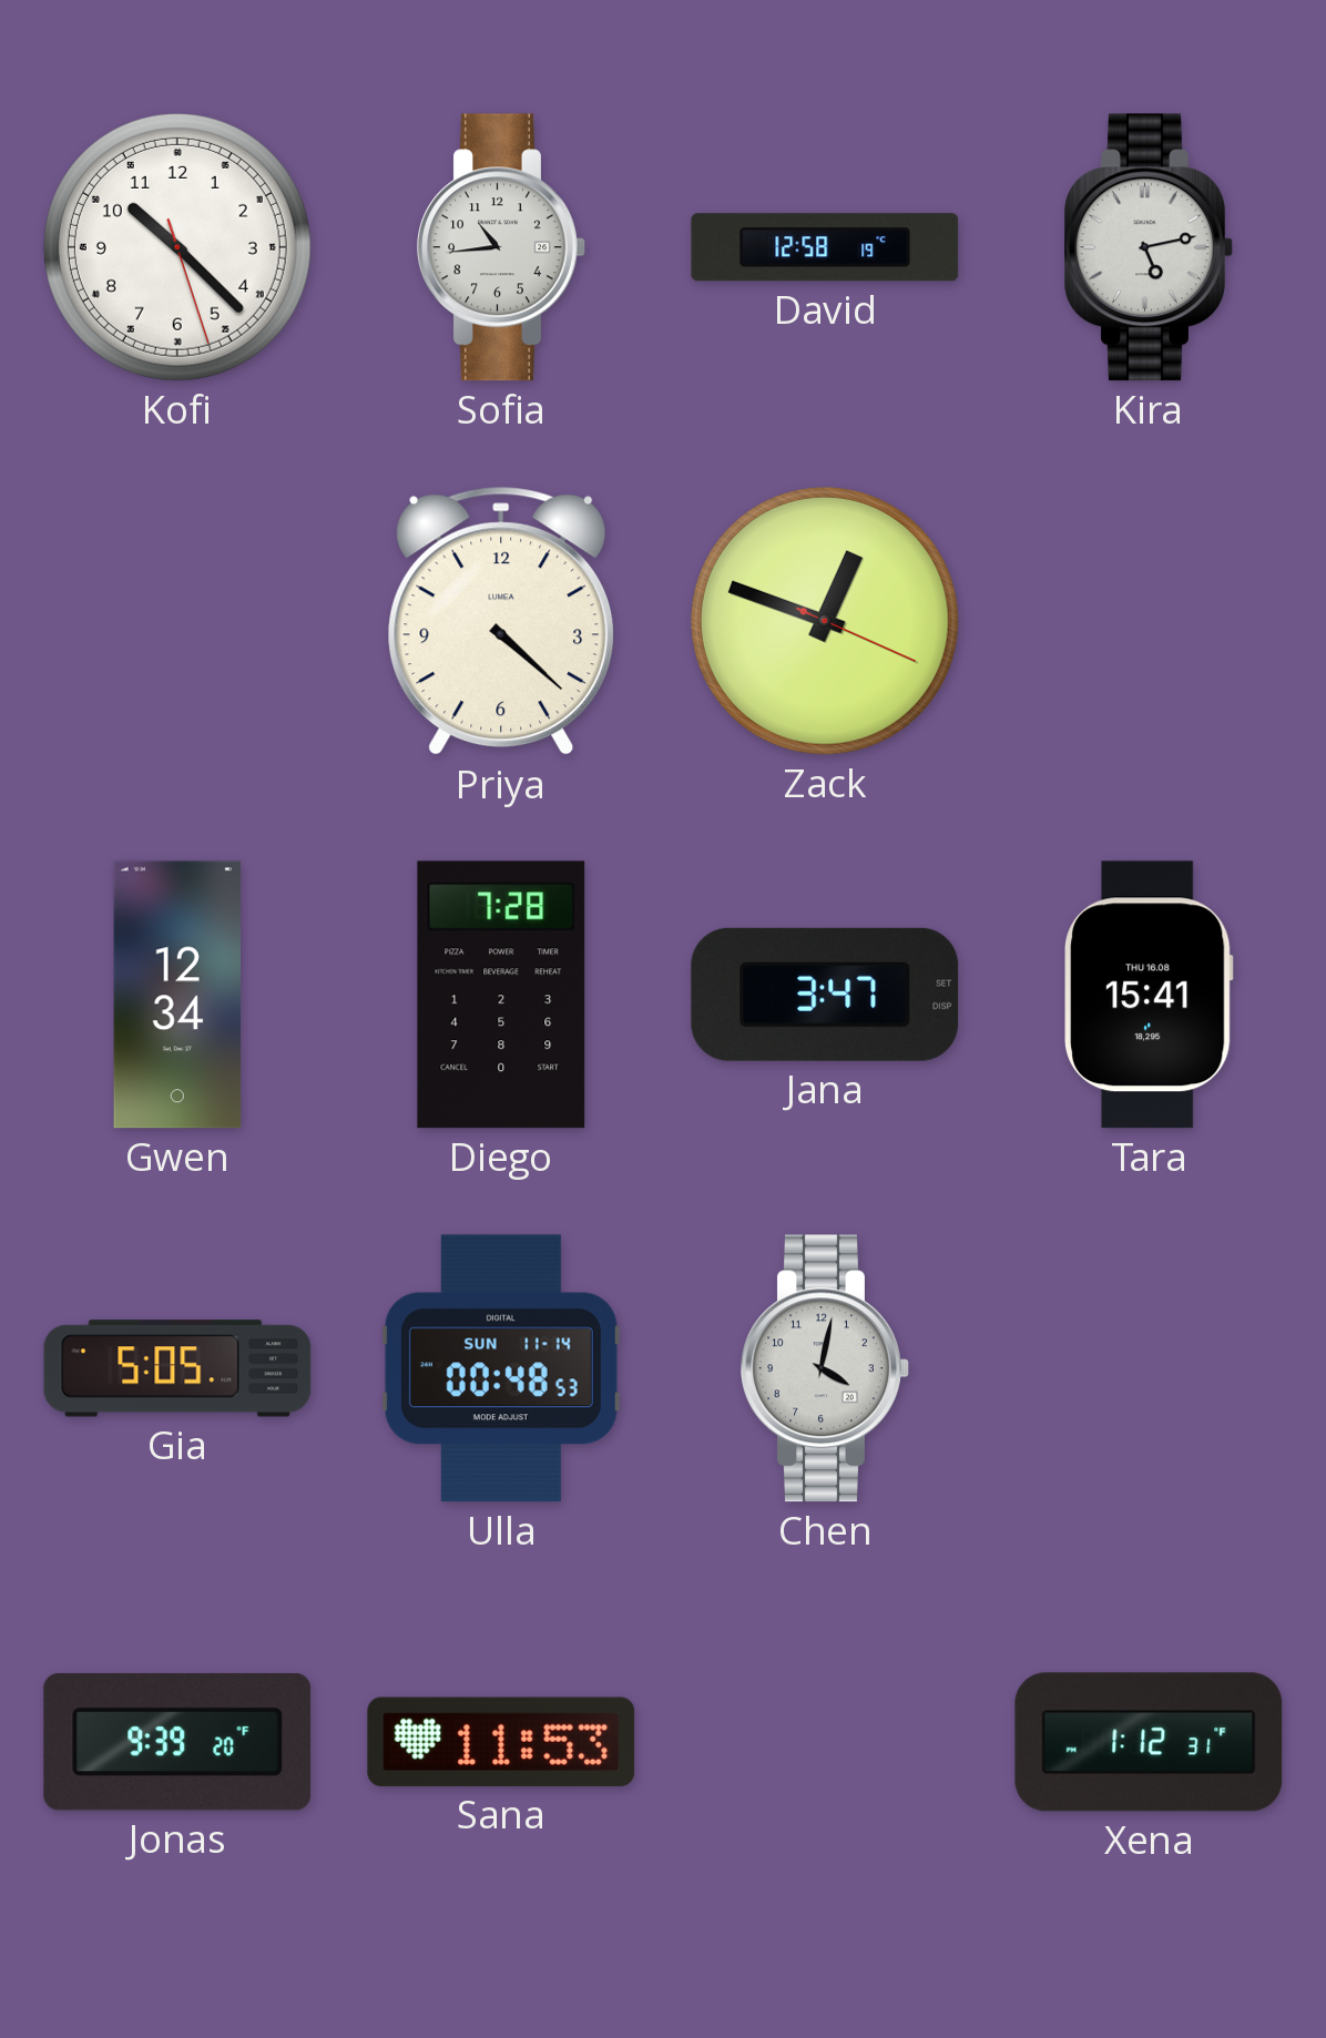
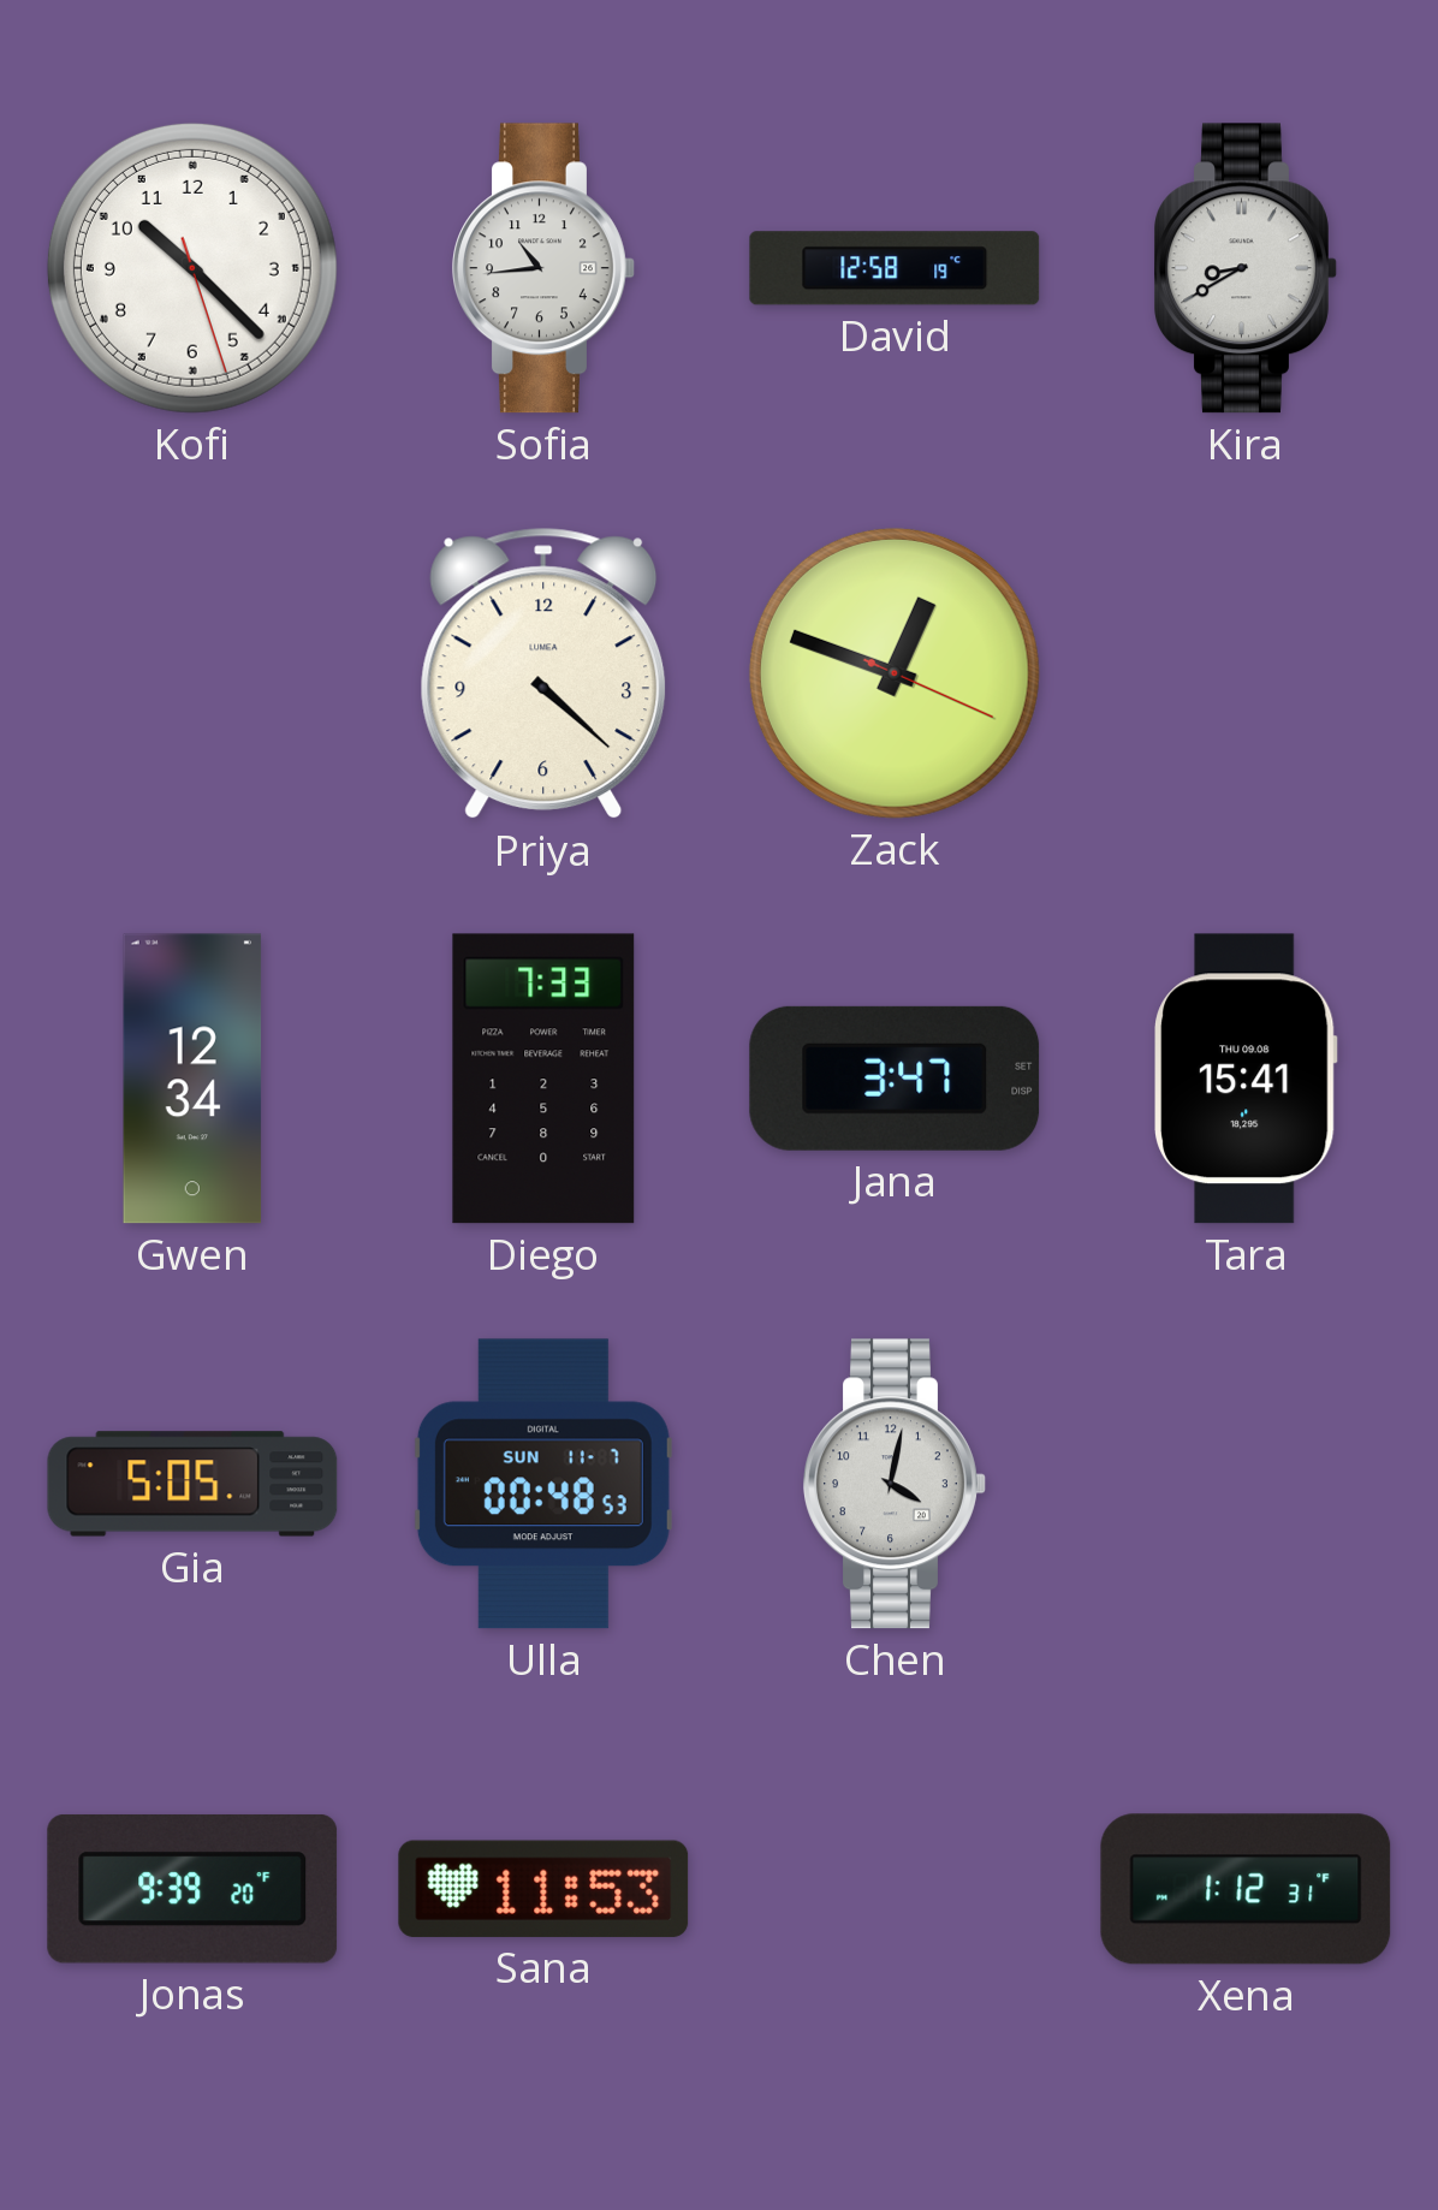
Kira: 5:13 -> 8:40 (1246, 268)
Diego: 7:28 -> 7:33 (543, 1079)
Tara date: THU 16.08 -> THU 09.08 (1247, 1079)
Ulla date: SUN 11-14 -> SUN 11-7 (543, 1484)
